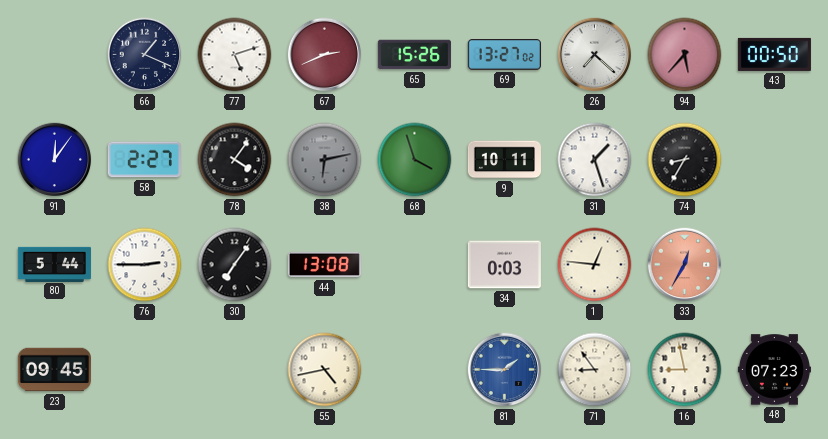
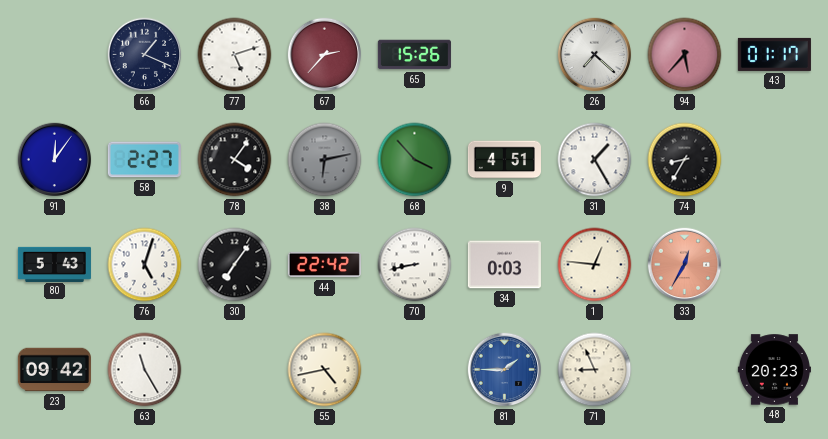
67: 2:41 -> 2:37 (325, 55)
69: 13:27 -> none (504, 55)
43: 00:50 -> 01:17 (774, 54)
68: 3:57 -> 3:53 (415, 160)
9: 10:11 -> 4:51 (504, 160)
31: 1:27 -> 1:25 (595, 160)
80: 5:44 -> 5:43 (54, 264)
76: 2:45 -> 5:03 (145, 265)
44: 13:08 -> 22:42 (324, 265)
70: none -> 8:43 (415, 265)
23: 09:45 -> 09:42 (54, 370)
63: none -> 11:25 (145, 370)
71: 8:54 -> 8:56 (595, 370)
16: 8:58 -> none (685, 370)
48: 07:23 -> 20:23 (774, 370)
